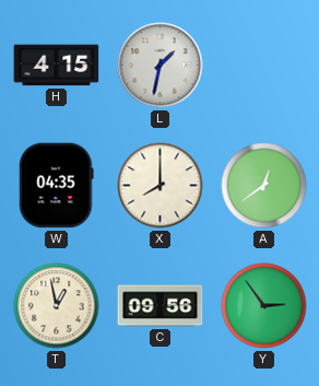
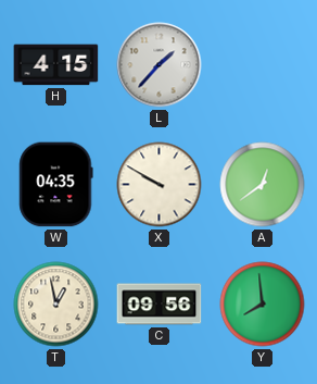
L: 1:32 -> 1:37 (160, 65)
X: 8:00 -> 9:50 (160, 185)
Y: 2:54 -> 7:59 (263, 305)
